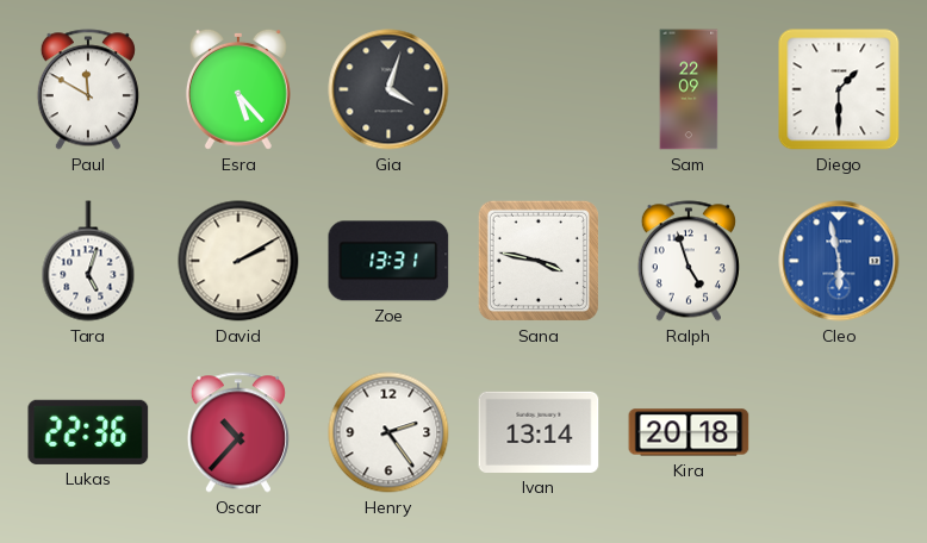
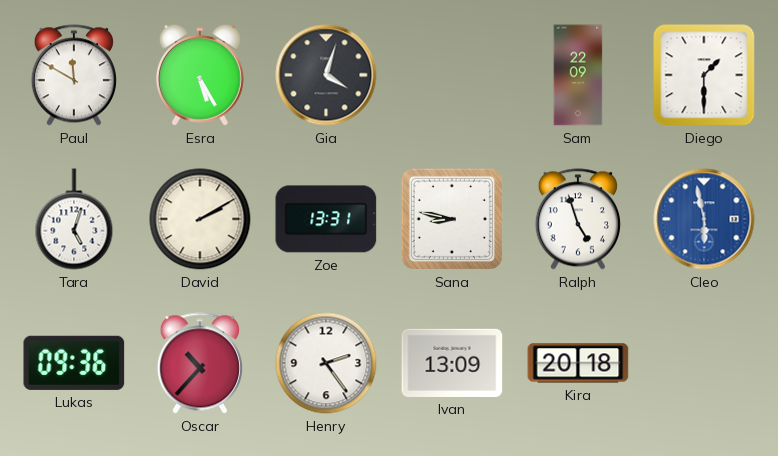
Esra: 5:23 -> 5:25 (200, 75)
Sana: 3:47 -> 8:47 (452, 219)
Lukas: 22:36 -> 09:36 (74, 363)
Ivan: 13:14 -> 13:09 (452, 363)
